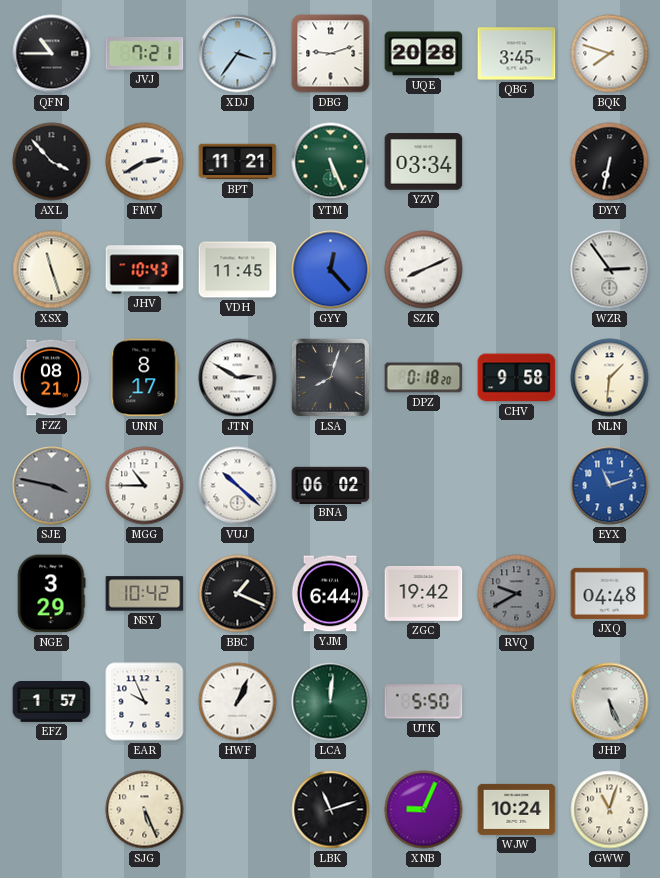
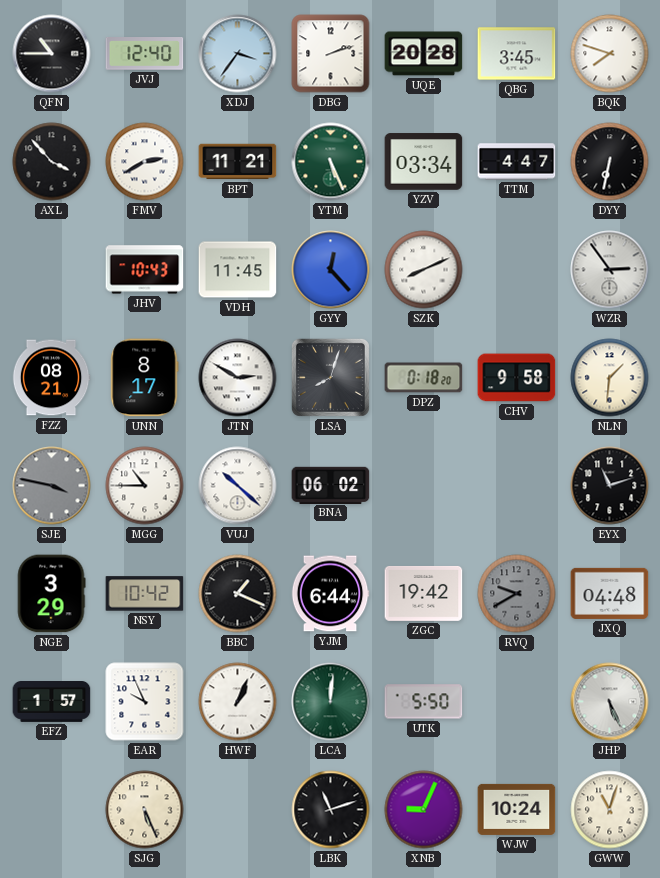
JVJ: 7:21 -> 12:40 (145, 54)
DBG: 9:12 -> 2:12 (331, 54)
TTM: none -> 4:47 (517, 162)
XSX: 11:27 -> none (52, 270)
EYX dial: blue -> black (610, 486)
